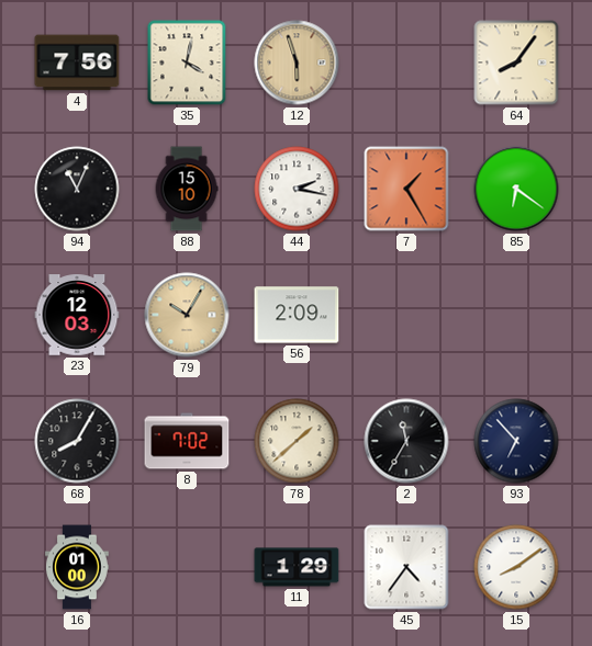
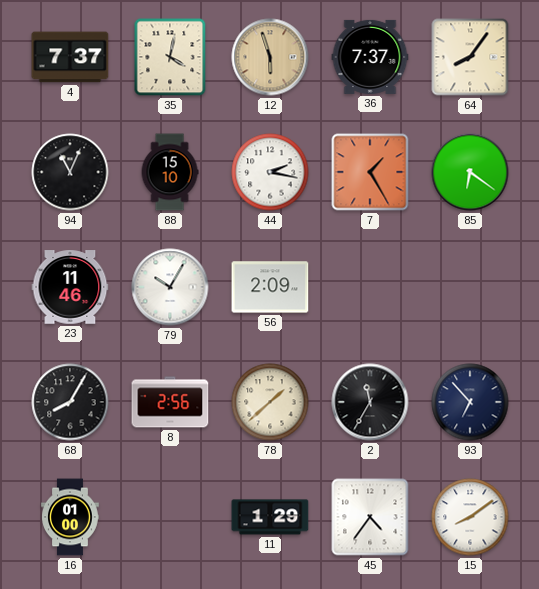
4: 7:56 -> 7:37 (70, 57)
36: none -> 7:37 (370, 57)
23: 12:03 -> 11:46 (70, 287)
79 dial: champagne -> white (170, 287)
8: 7:02 -> 2:56 (170, 402)
